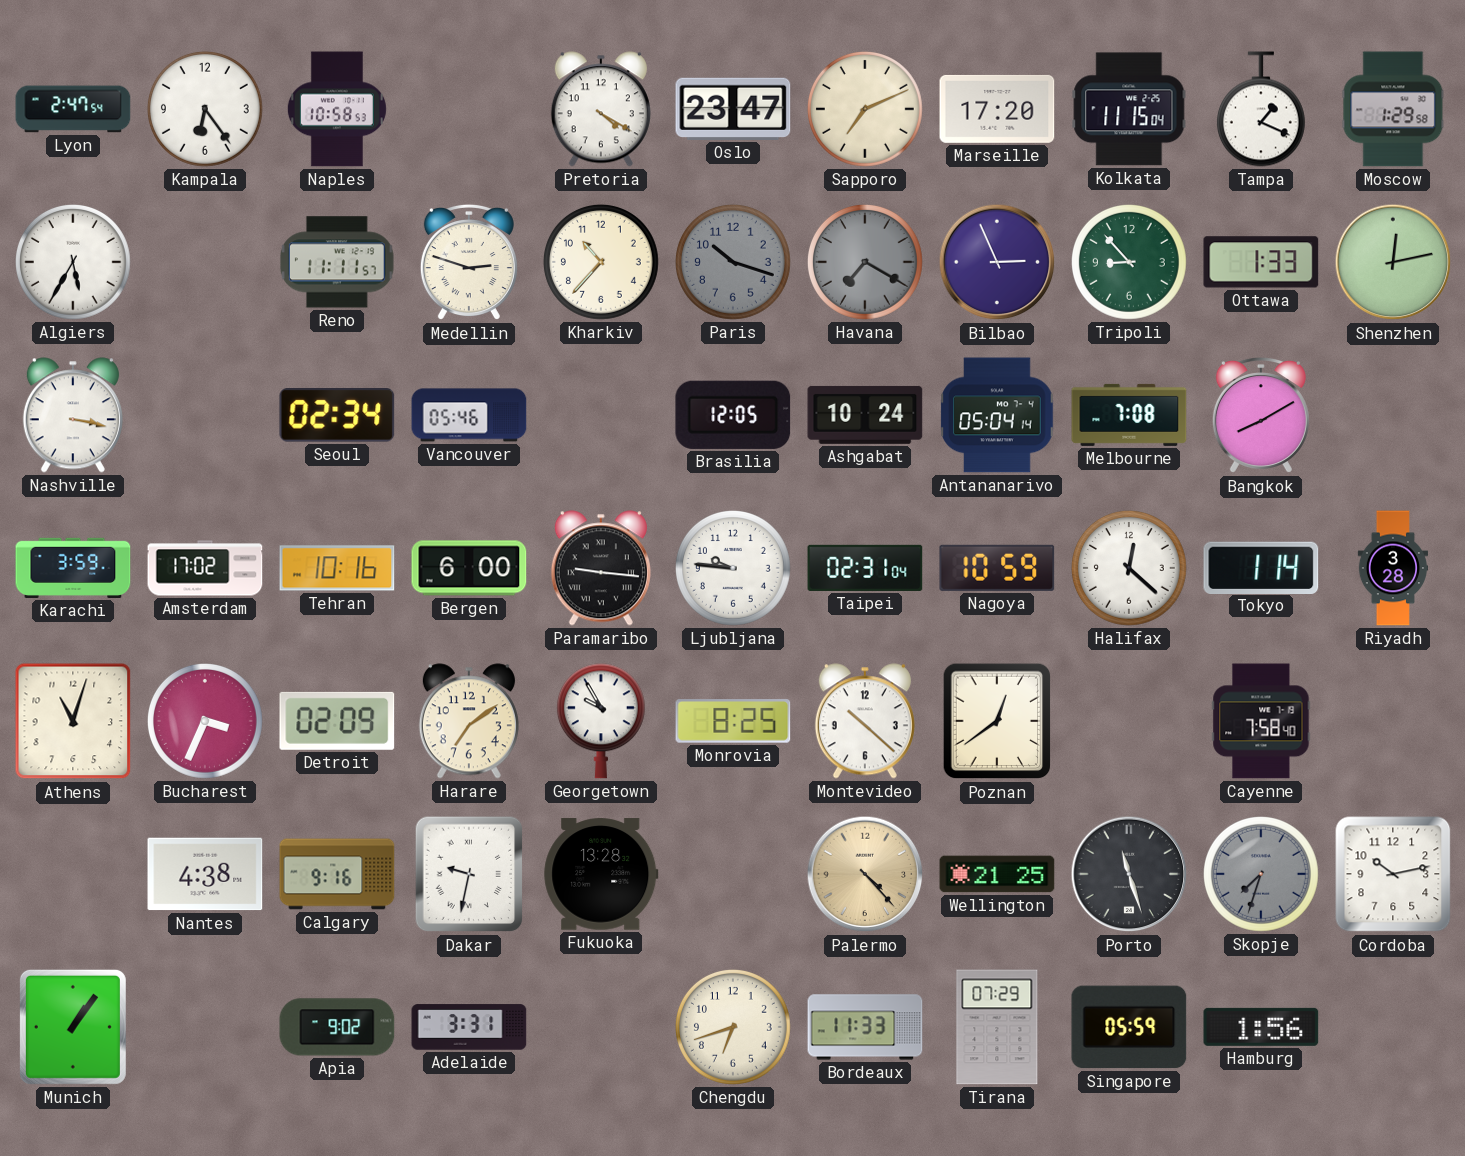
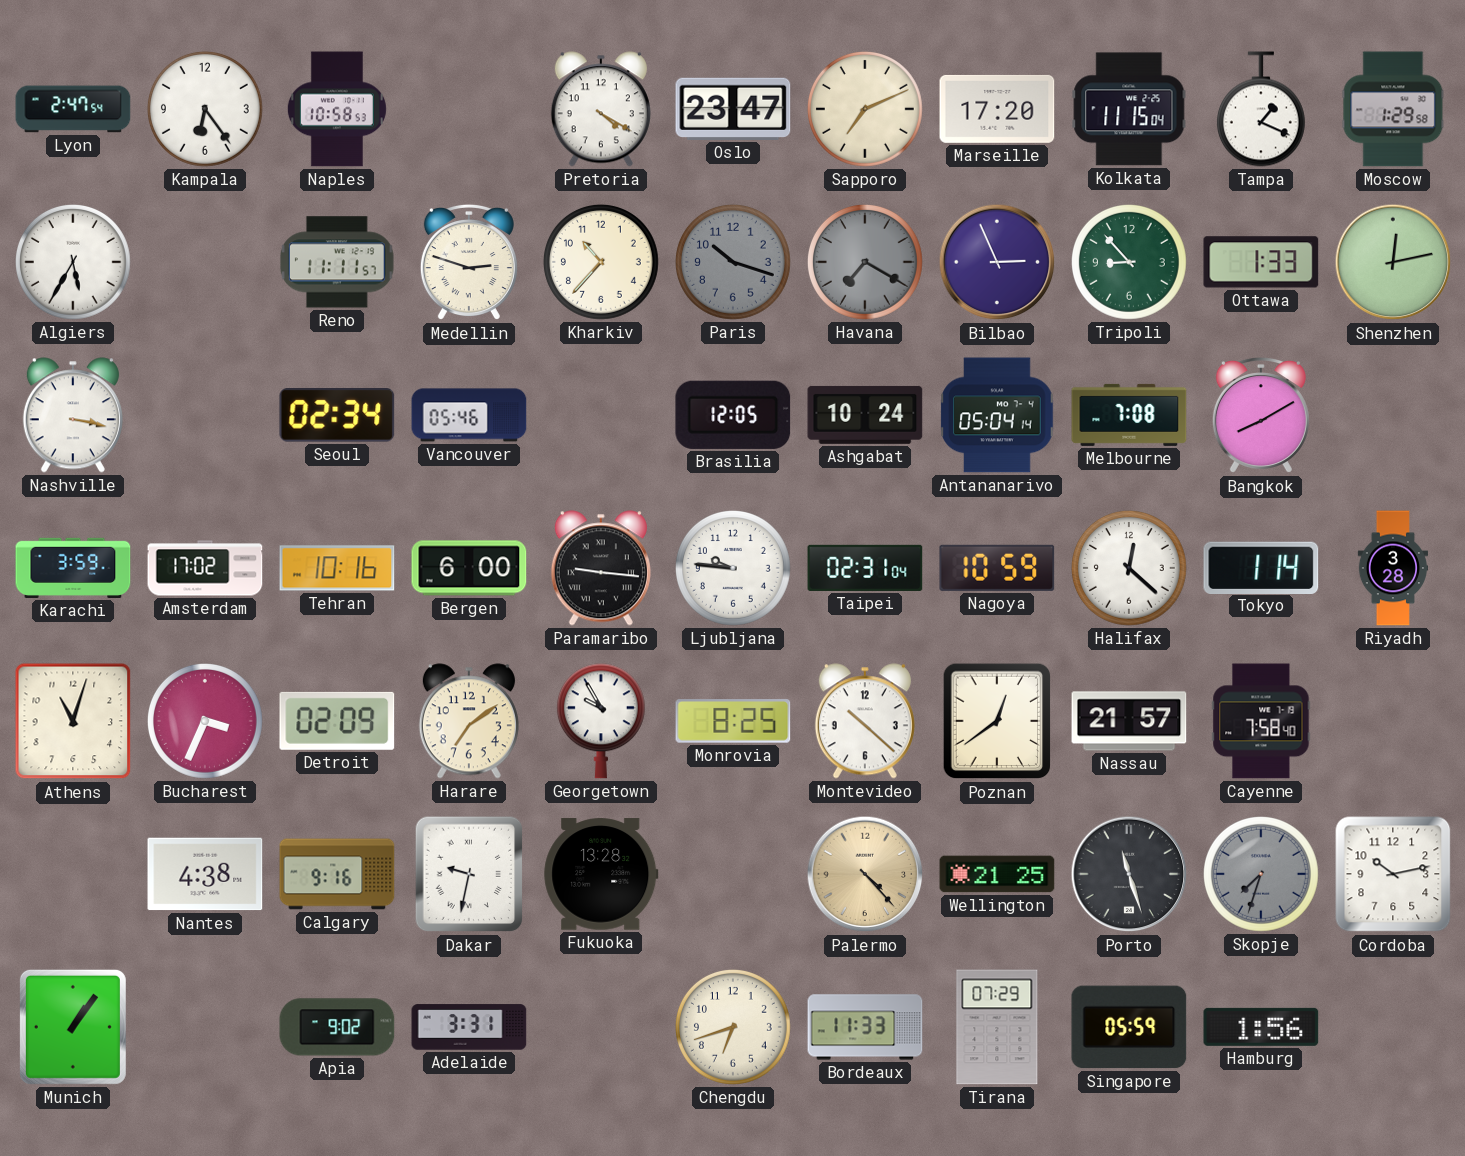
Nassau: none -> 21:57 (1129, 721)
